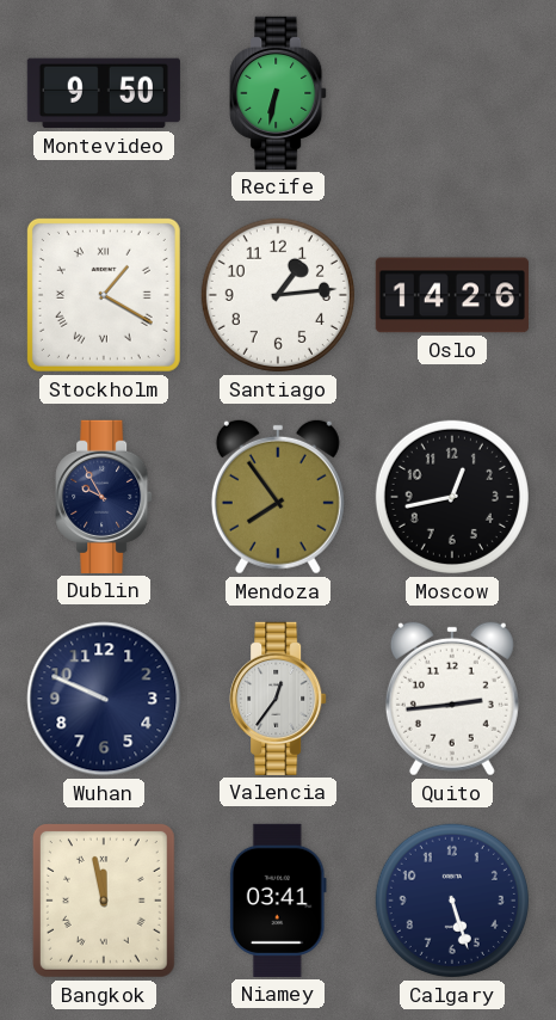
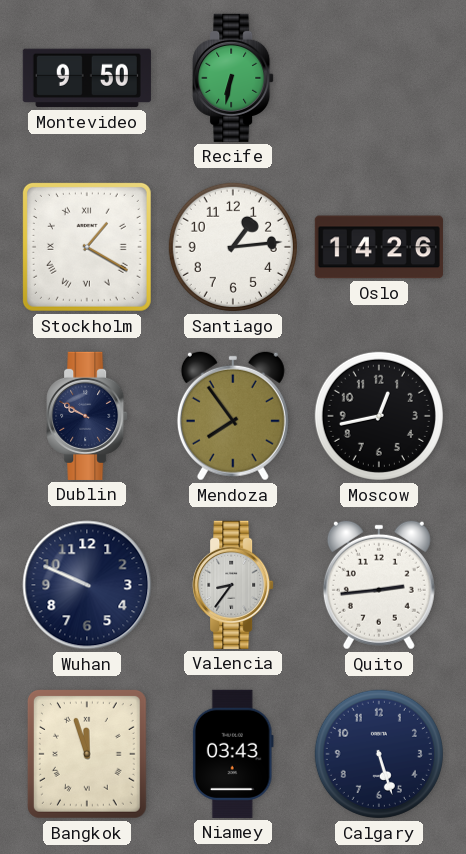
Dublin: 9:55 -> 9:50 (87, 416)
Valencia: 12:36 -> 8:36 (233, 585)
Bangkok: 11:58 -> 11:57 (87, 754)
Niamey: 03:41 -> 03:43 (233, 754)
